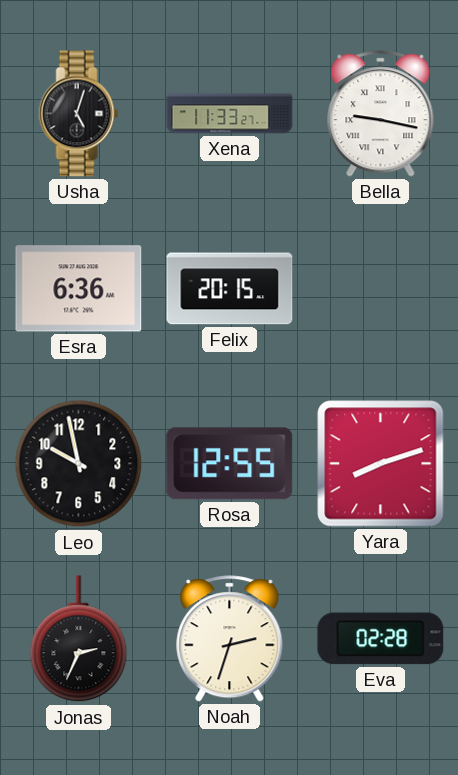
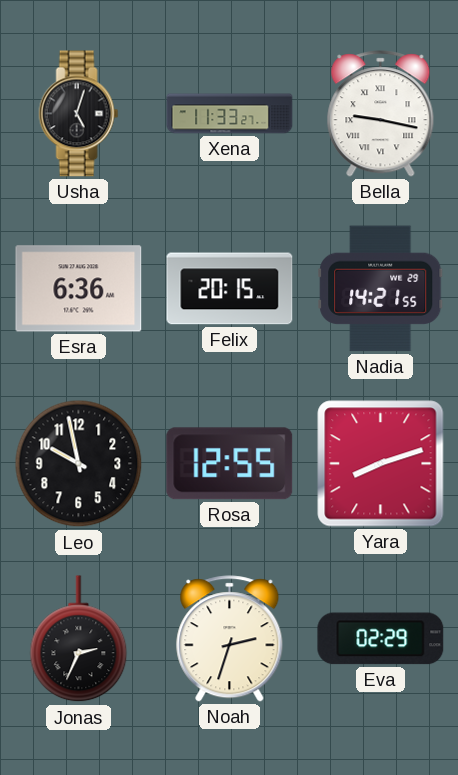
Nadia: none -> 14:21 (381, 289)
Eva: 02:28 -> 02:29 (381, 639)
